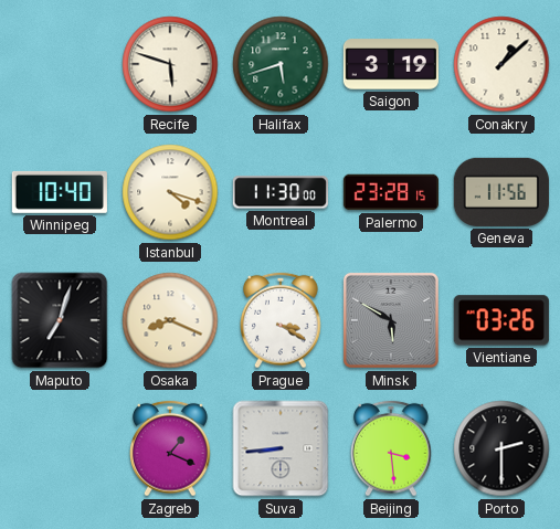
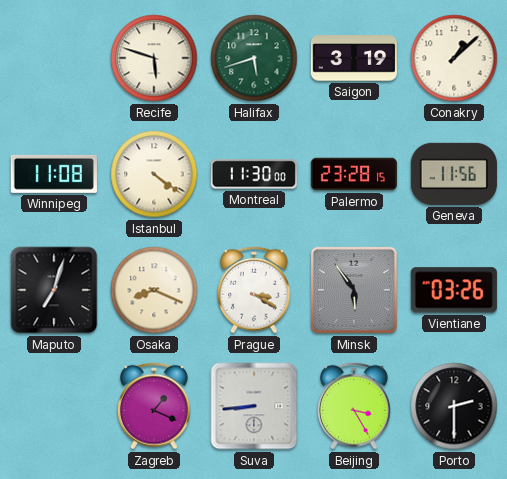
Winnipeg: 10:40 -> 11:08 (54, 174)
Istanbul: 4:18 -> 4:21 (154, 174)
Minsk: 5:50 -> 5:54 (354, 290)
Beijing: 3:29 -> 3:25 (355, 406)
